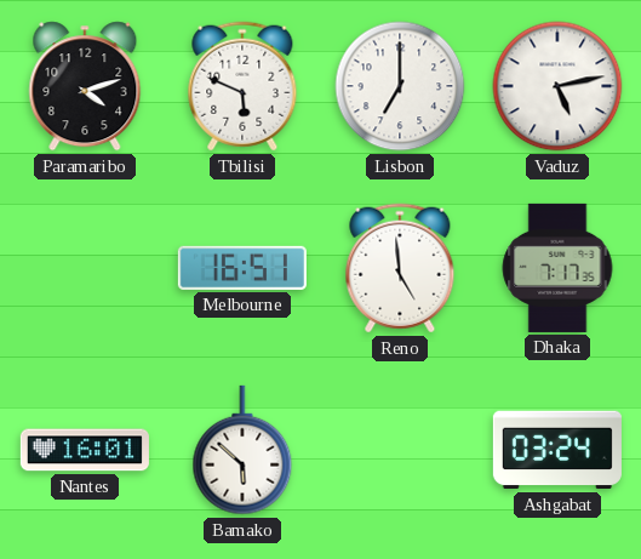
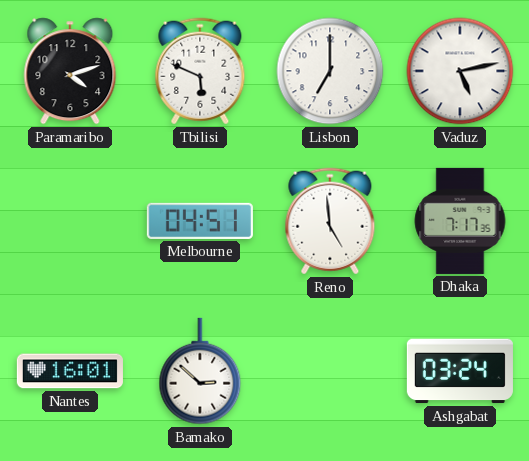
Melbourne: 16:51 -> 04:51 (200, 221)
Bamako: 5:52 -> 2:52 (200, 371)
